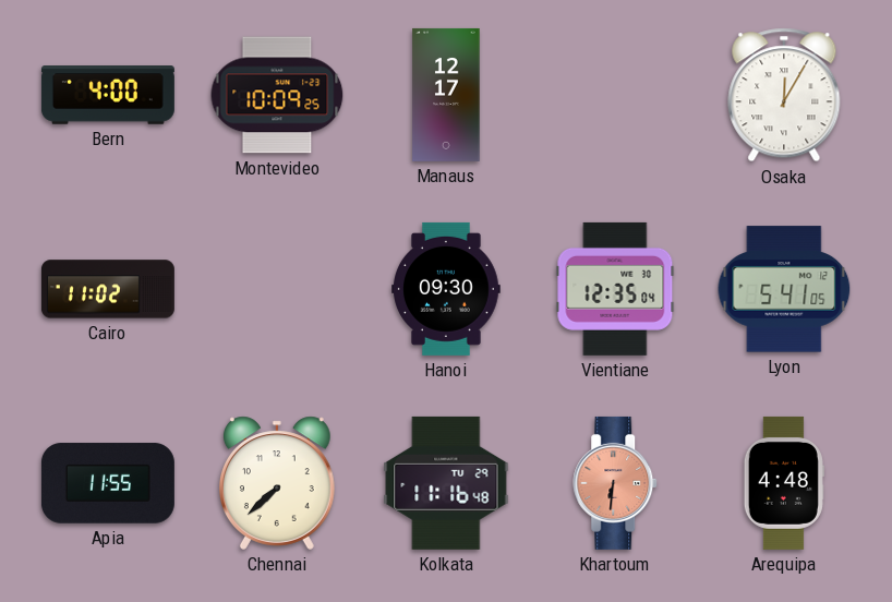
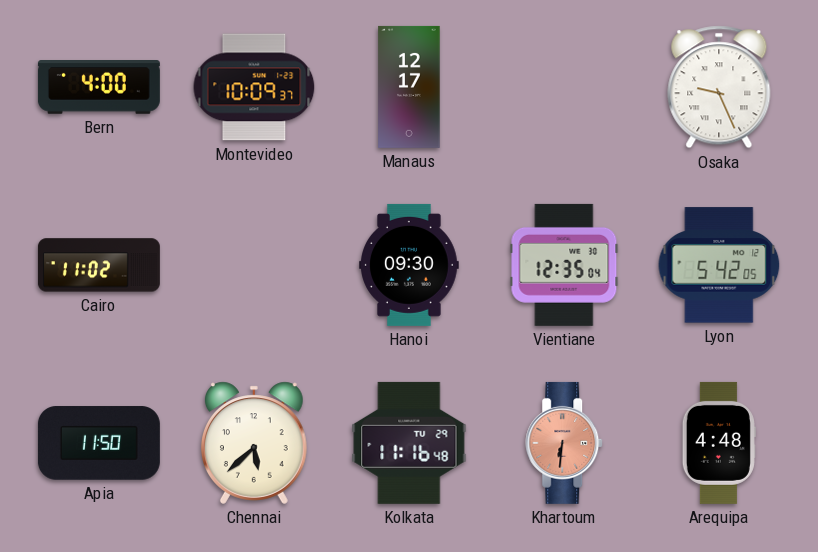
Montevideo: 10:09:25 -> 10:09:37 (254, 87)
Osaka: 12:05 -> 9:26 (719, 87)
Lyon: 5:41 -> 5:42 (719, 265)
Apia: 11:55 -> 11:50 (99, 443)
Chennai: 7:38 -> 5:38 (254, 443)
